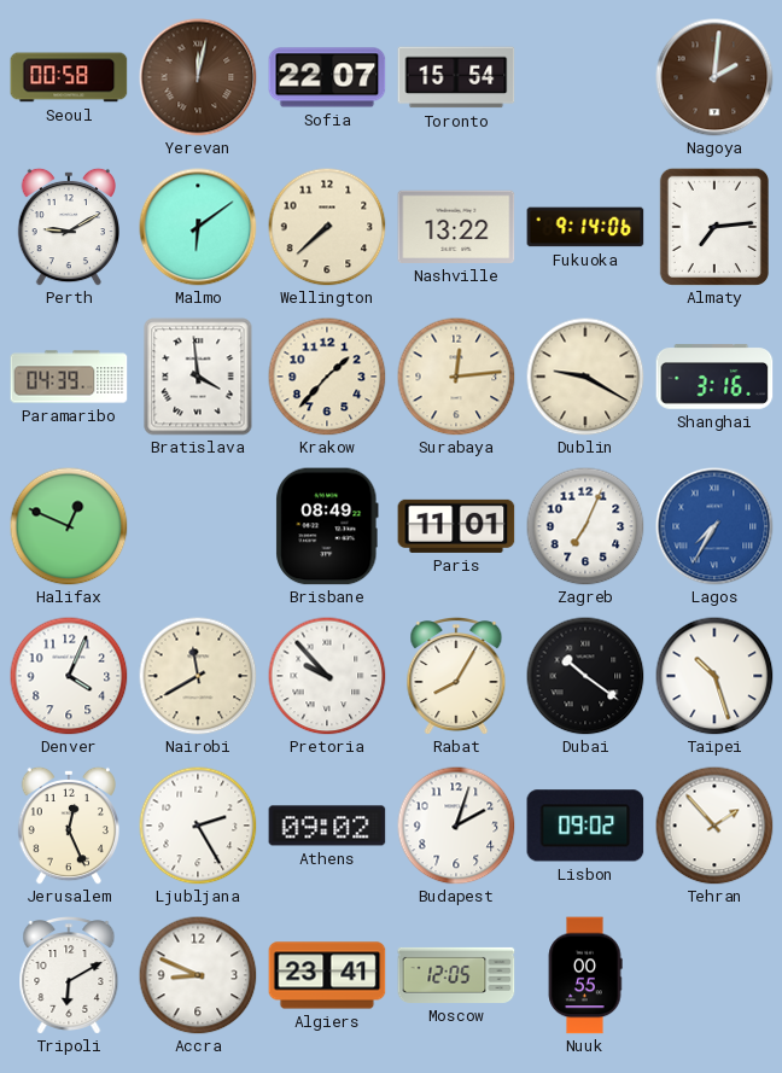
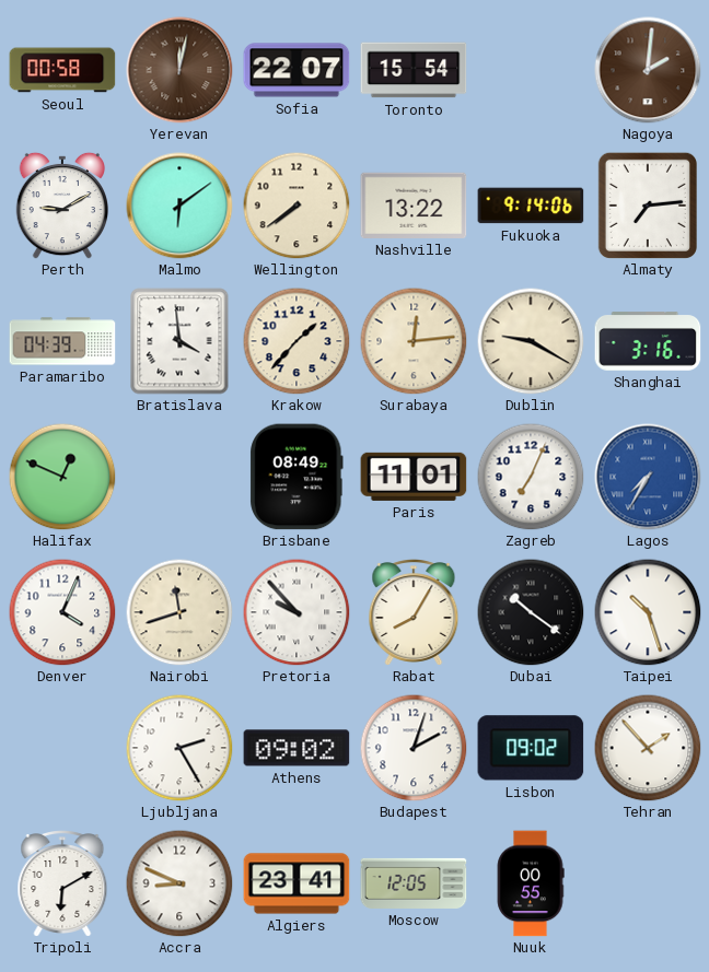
Wellington: 7:38 -> 7:39 (297, 206)
Nairobi: 11:40 -> 11:42 (179, 612)
Jerusalem: 12:26 -> none (68, 826)
